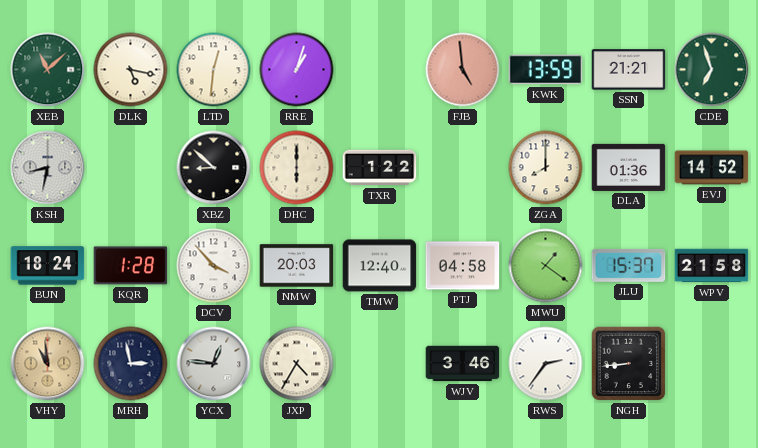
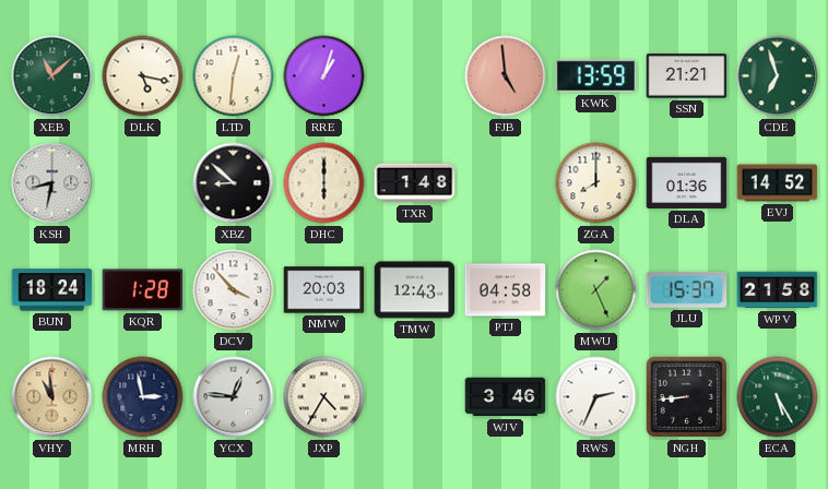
TXR: 1:22 -> 1:48 (415, 183)
TMW: 12:40 -> 12:43 (415, 290)
MWU: 1:21 -> 1:26 (596, 290)
RWS: 2:36 -> 2:34 (596, 397)
ECA: none -> 5:25 (778, 397)
